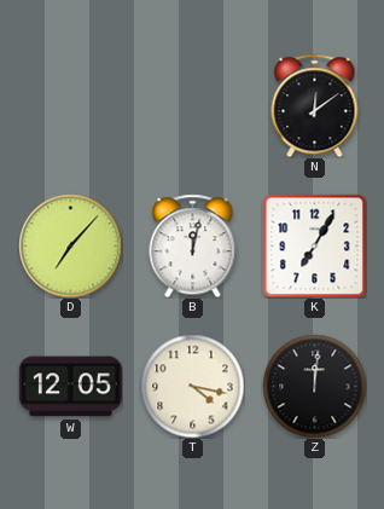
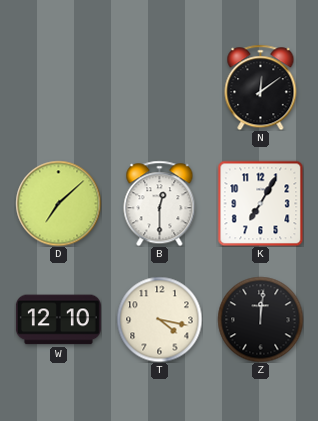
D: 7:07 -> 7:08 (58, 203)
B: 12:02 -> 12:30 (160, 203)
W: 12:05 -> 12:10 (58, 320)
